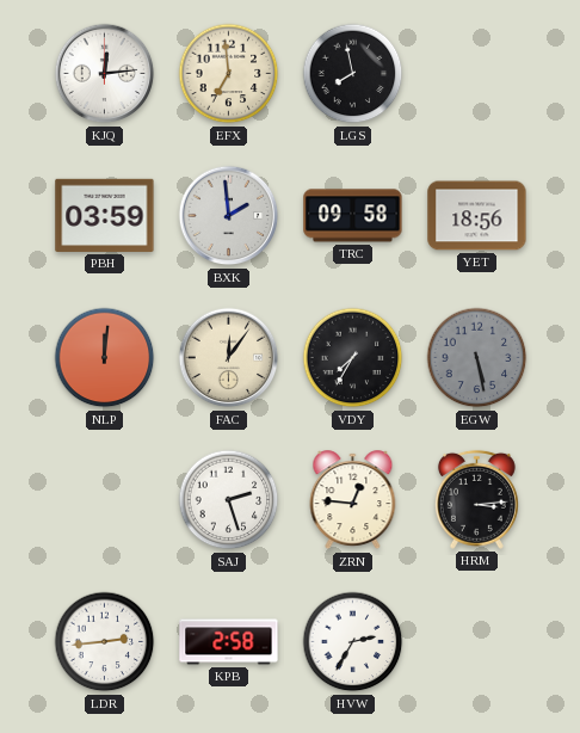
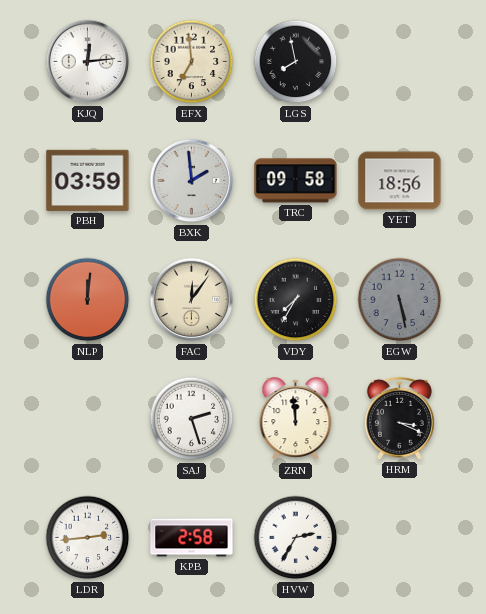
ZRN: 12:46 -> 11:59 (296, 419)
HRM: 3:14 -> 3:19 (399, 418)
